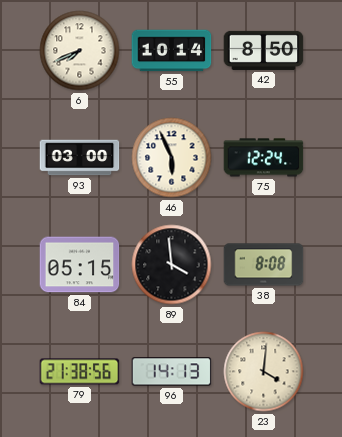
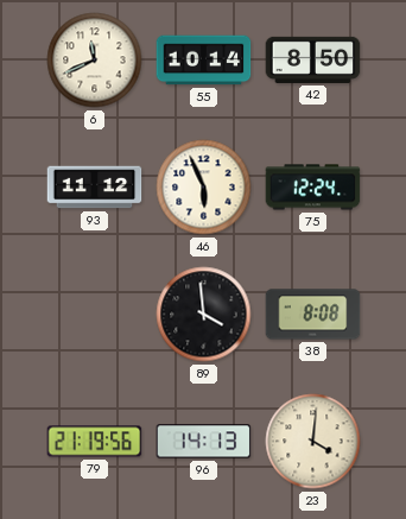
6: 7:41 -> 11:41 (95, 61)
93: 03:00 -> 11:12 (95, 188)
84: 05:15 -> none (80, 265)
79: 21:38 -> 21:19 (95, 442)
